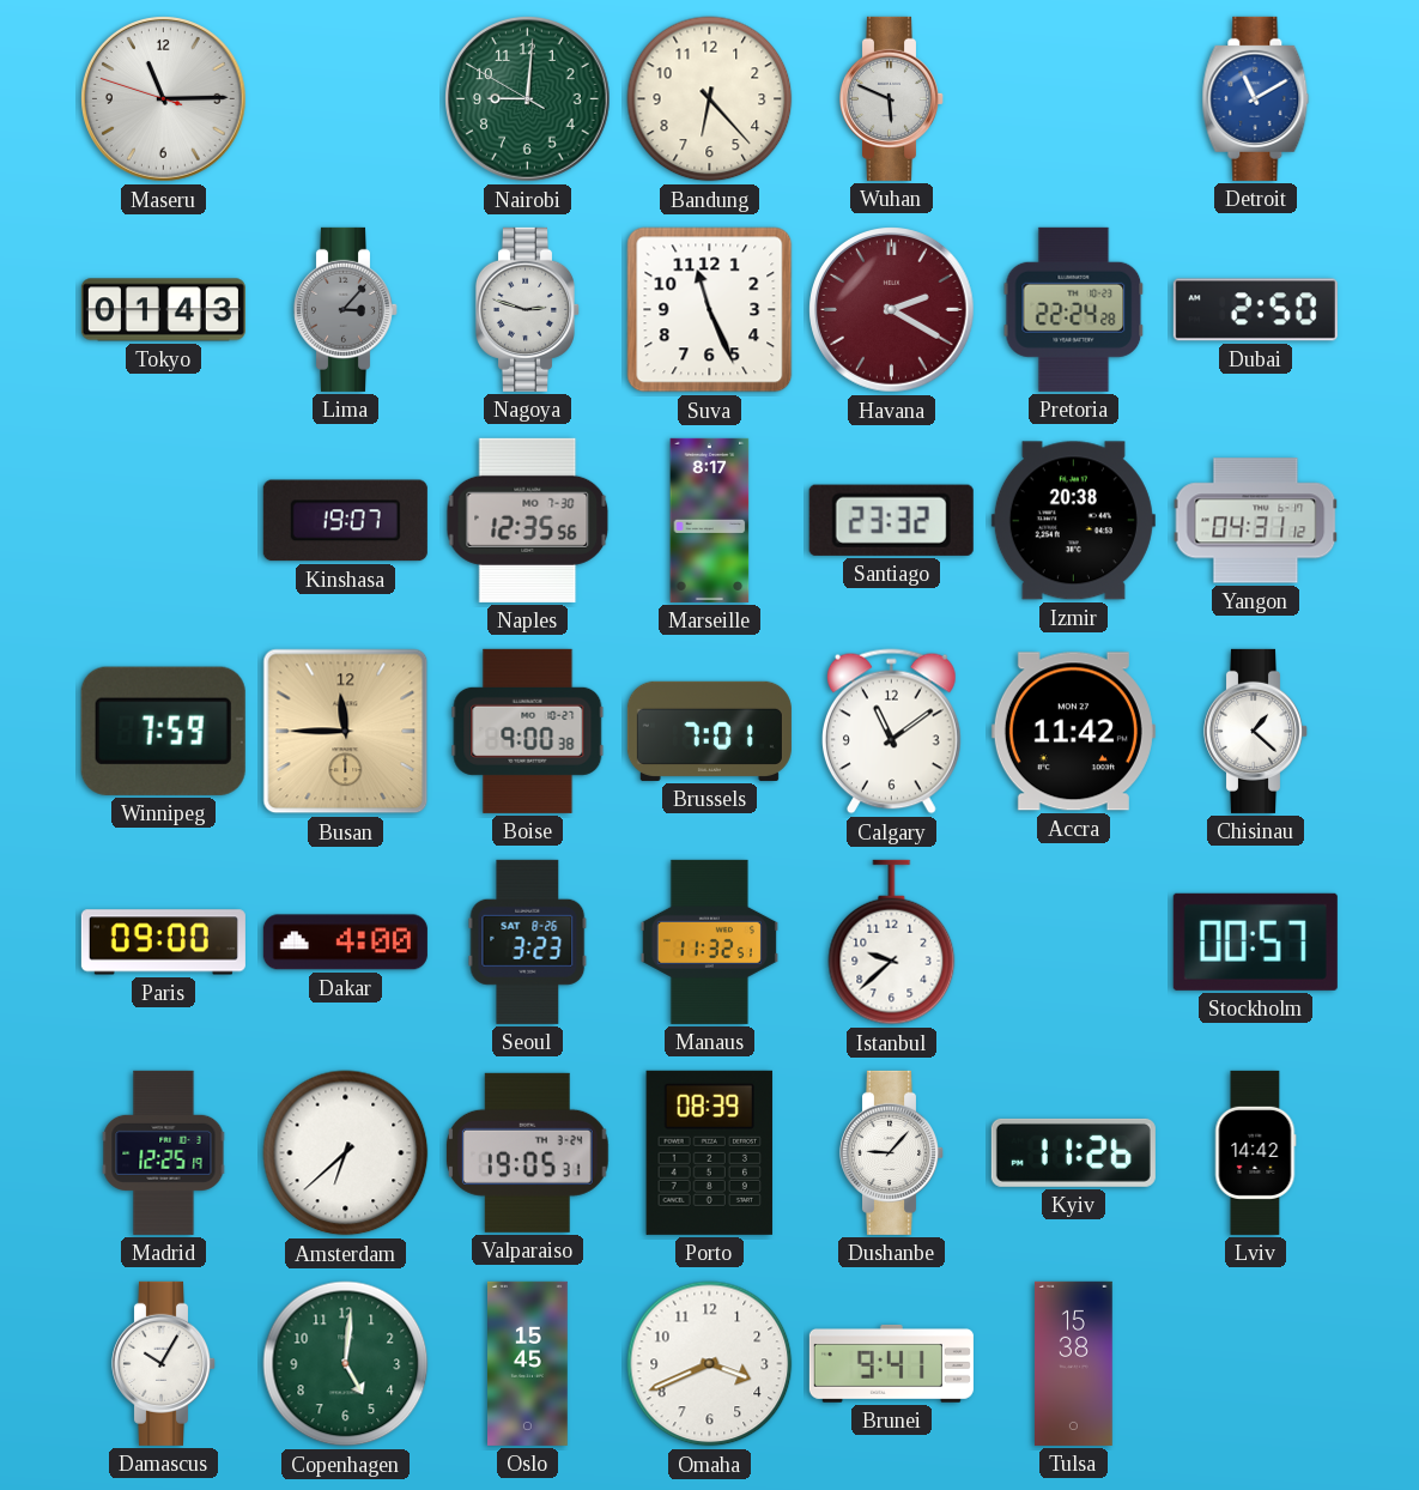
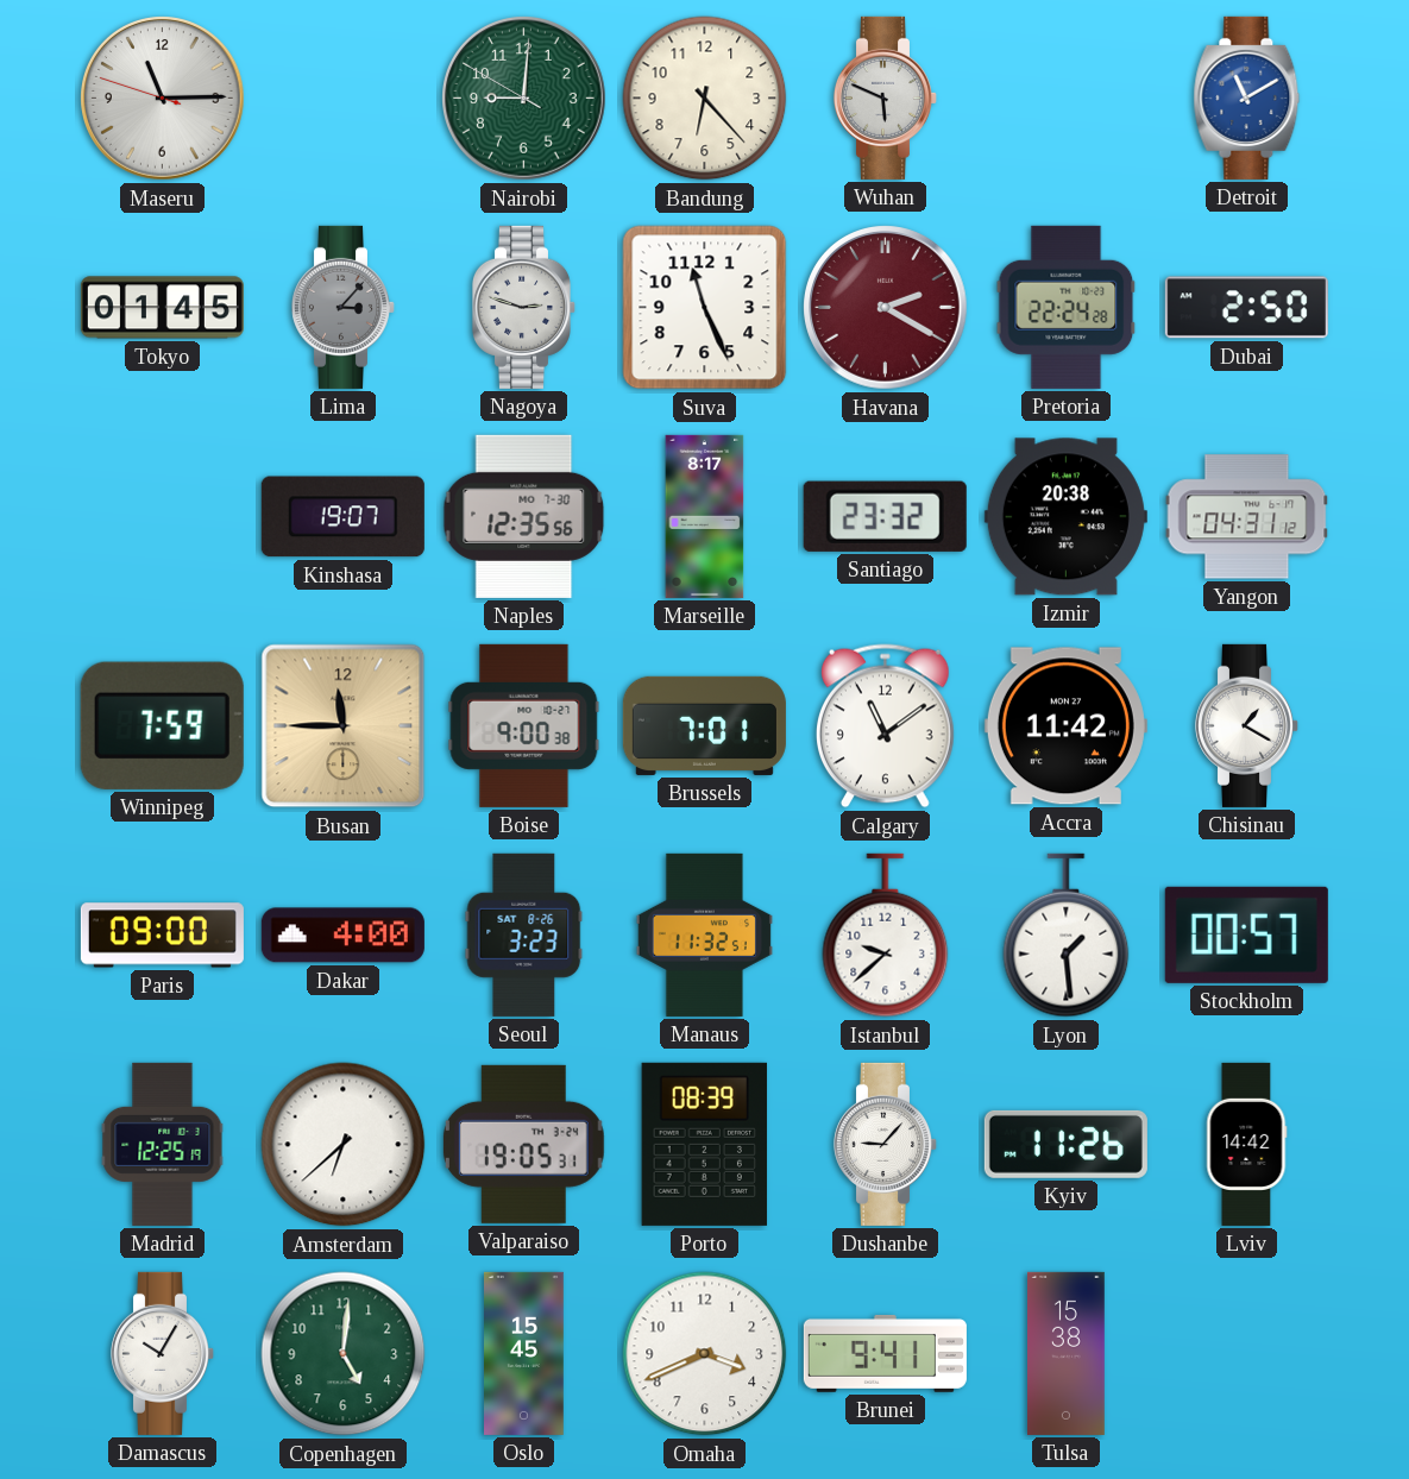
Tokyo: 01:43 -> 01:45 (162, 308)
Chisinau: 1:22 -> 1:20 (1246, 725)
Lyon: none -> 1:29 (1067, 936)
